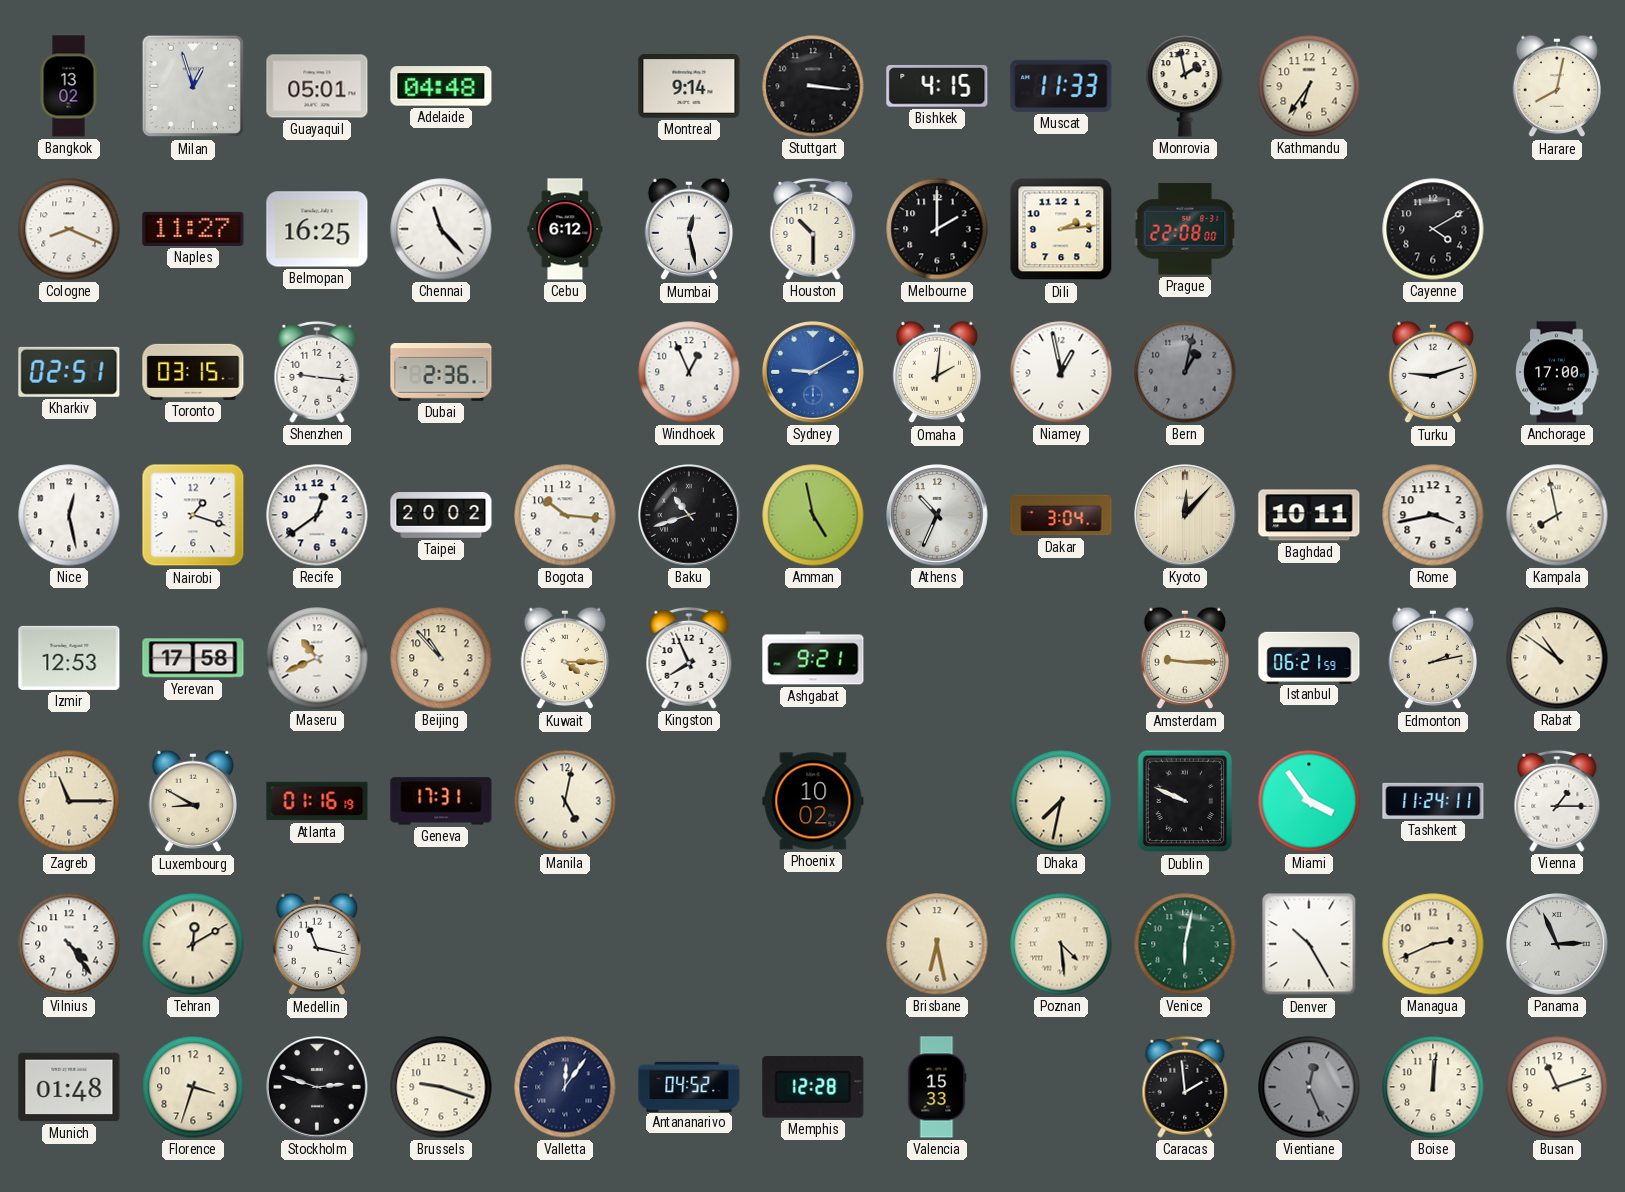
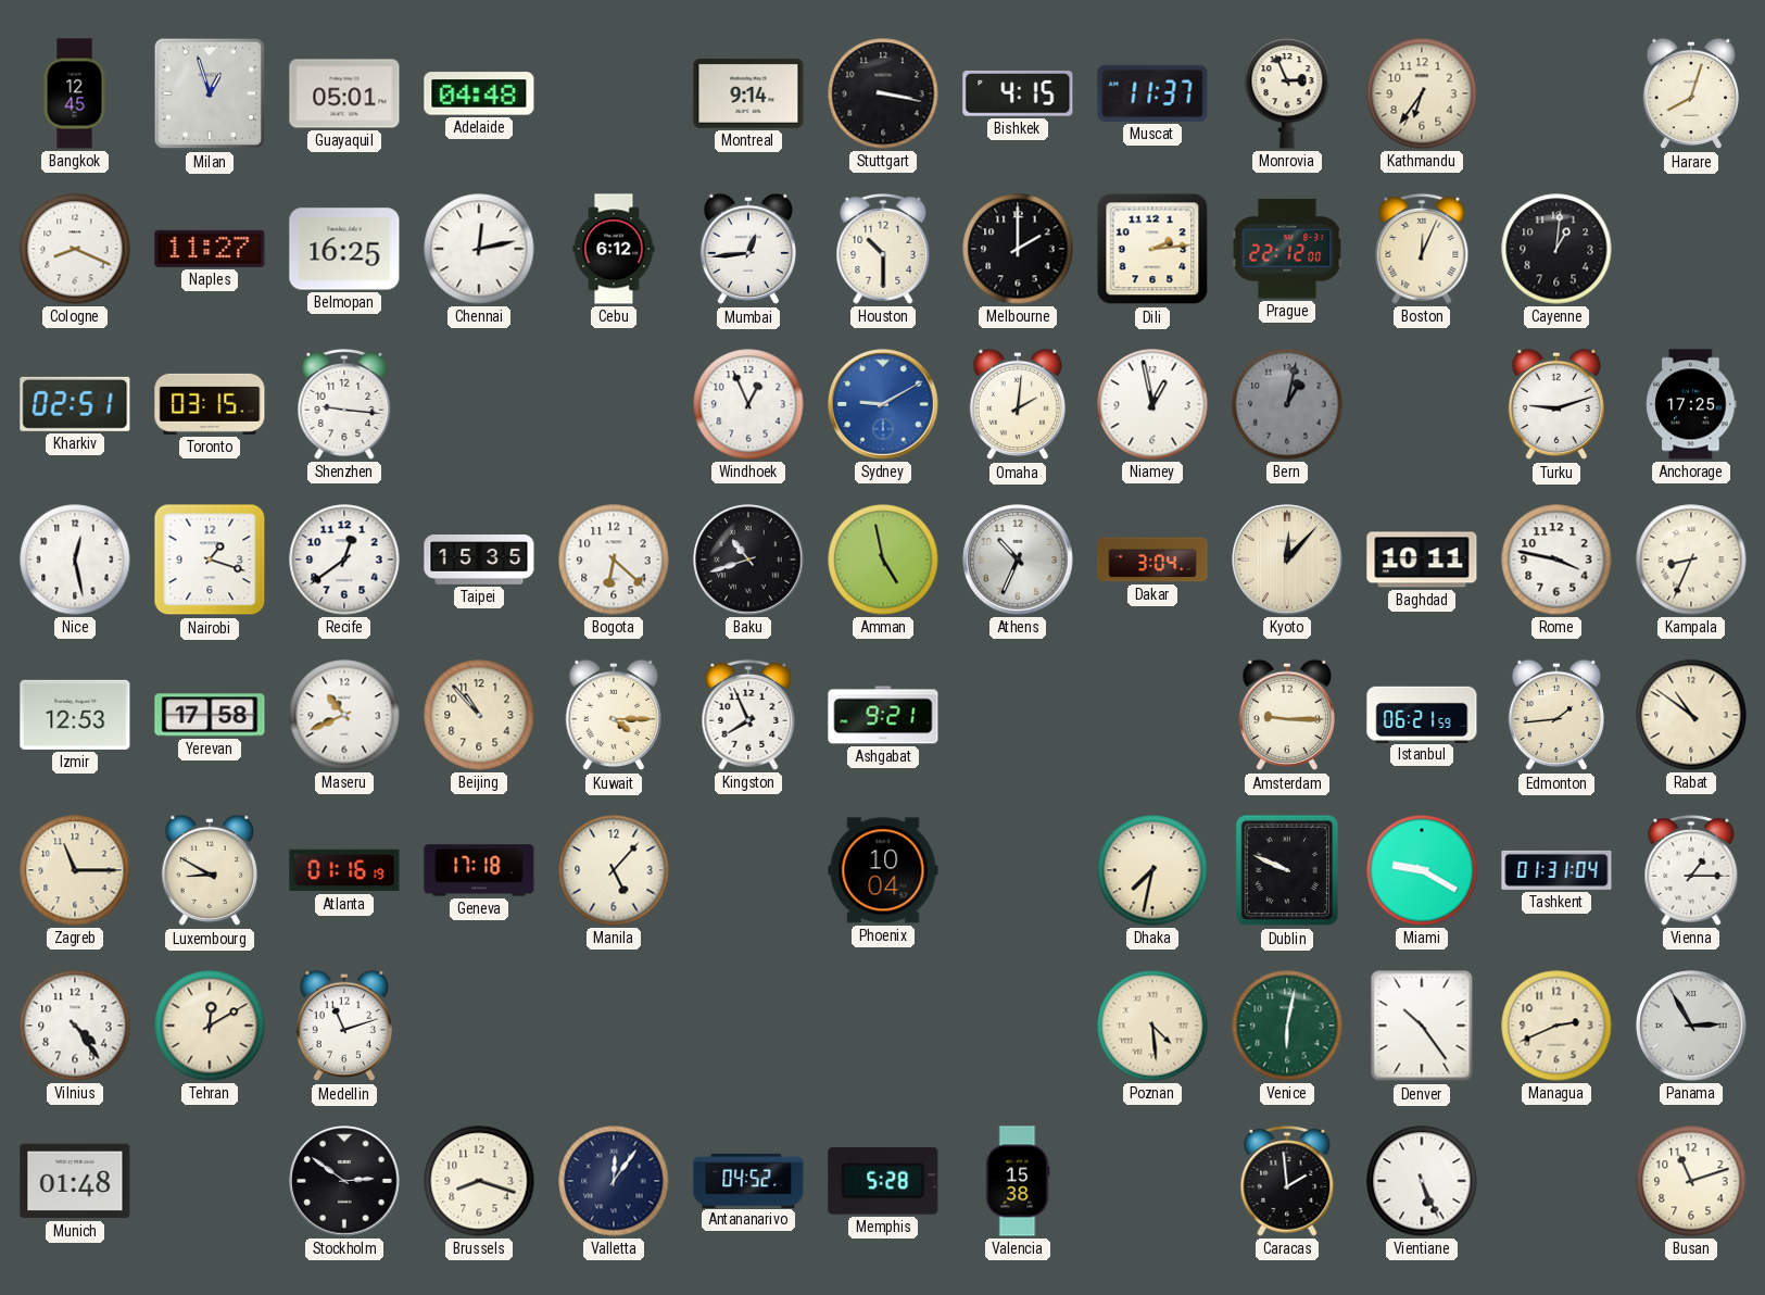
Bangkok: 13:02 -> 12:45 (75, 93)
Stuttgart: 3:16 -> 3:17 (883, 93)
Muscat: 11:33 -> 11:37 (1152, 93)
Monrovia: 1:58 -> 2:56 (1287, 93)
Harare: 8:02 -> 8:03 (1690, 93)
Chennai: 11:23 -> 12:13 (479, 249)
Mumbai: 12:28 -> 12:44 (747, 249)
Prague: 22:08 -> 22:12 (1287, 249)
Boston: none -> 12:04 (1422, 249)
Cayenne: 4:10 -> 1:01 (1556, 249)
Dubai: 2:36 -> none (441, 373)
Anchorage: 17:00 -> 17:25 (1691, 404)
Taipei: 20:02 -> 15:35 (479, 561)
Bogota: 10:16 -> 6:22 (614, 560)
Rome: 3:43 -> 3:47 (1556, 560)
Kampala: 7:58 -> 8:34 (1691, 560)
Edmonton: 2:13 -> 1:44 (1555, 715)
Geneva: 17:31 -> 17:18 (479, 870)
Manila: 5:02 -> 5:07 (614, 870)
Phoenix: 10:02 -> 10:04 (883, 870)
Miami: 3:54 -> 9:20 (1422, 870)
Tashkent: 11:24 -> 01:31 (1556, 870)
Medellin: 11:17 -> 11:12 (343, 1026)
Brisbane: 6:28 -> none (937, 944)
Denver: 10:25 -> 10:24 (1422, 1026)
Panama: 2:56 -> 2:55 (1691, 1026)
Florence: 3:33 -> none (193, 1087)
Stockholm: 2:48 -> 2:51 (344, 1181)
Brussels: 9:18 -> 8:18 (479, 1181)
Memphis: 12:28 -> 5:28 (883, 1181)
Valencia: 15:33 -> 15:38 (1018, 1181)
Vientiane: 12:26 -> 5:26 (1422, 1181)
Vientiane dial: grey -> white (1422, 1181)
Boise: 12:01 -> none (1433, 1087)
